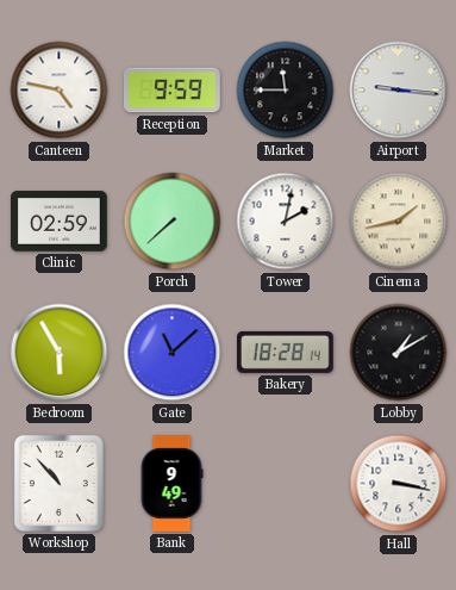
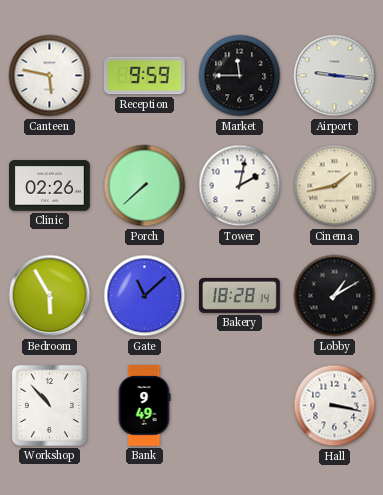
Canteen: 4:47 -> 5:47 (50, 76)
Clinic: 02:59 -> 02:26 (50, 186)
